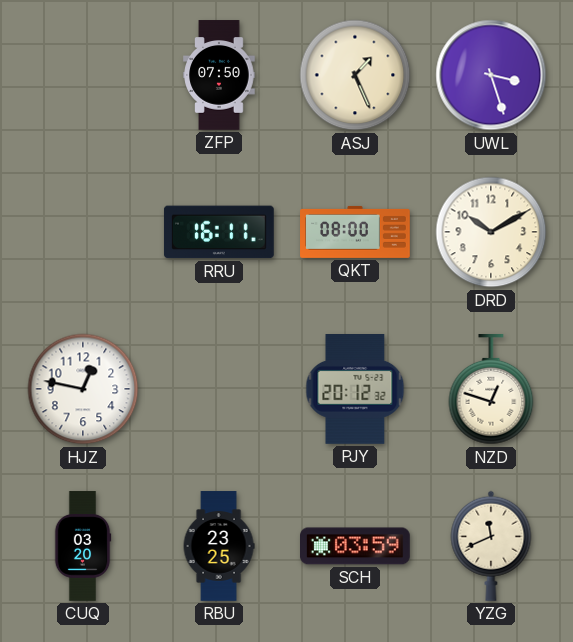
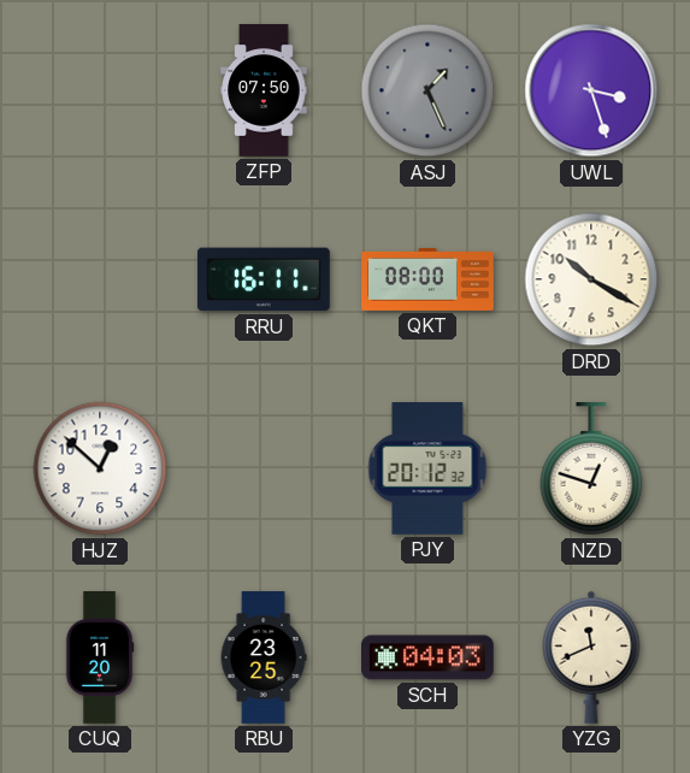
ASJ dial: cream -> grey (427, 90)
DRD: 10:10 -> 10:20 (591, 279)
HJZ: 12:47 -> 12:52 (100, 468)
CUQ: 03:20 -> 11:20 (100, 657)
SCH: 03:59 -> 04:03 (429, 657)
